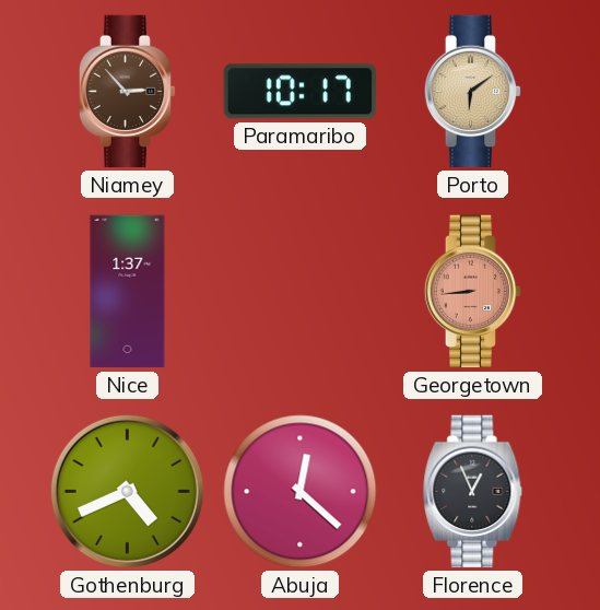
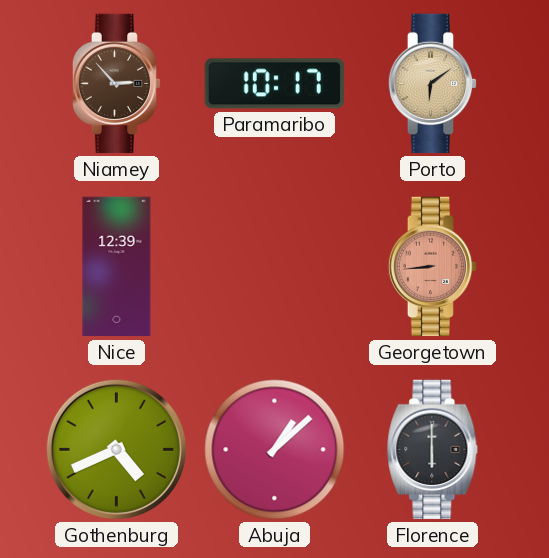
Nice: 1:37 -> 12:39 (117, 267)
Abuja: 12:22 -> 1:08 (275, 450)
Florence: 12:56 -> 6:00 (433, 450)
